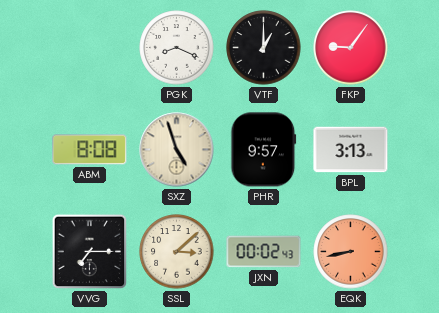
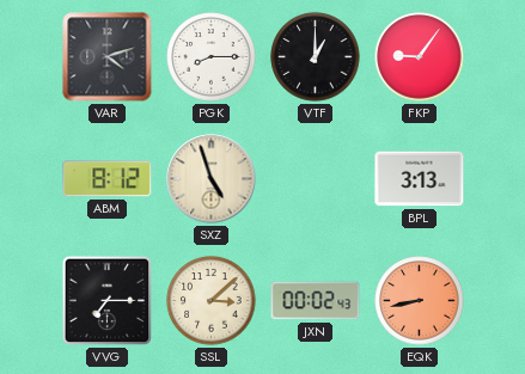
VAR: none -> 4:12 (108, 57)
PGK: 8:19 -> 8:15 (212, 57)
ABM: 8:08 -> 8:12 (108, 179)
PHR: 9:57 -> none (264, 150)
